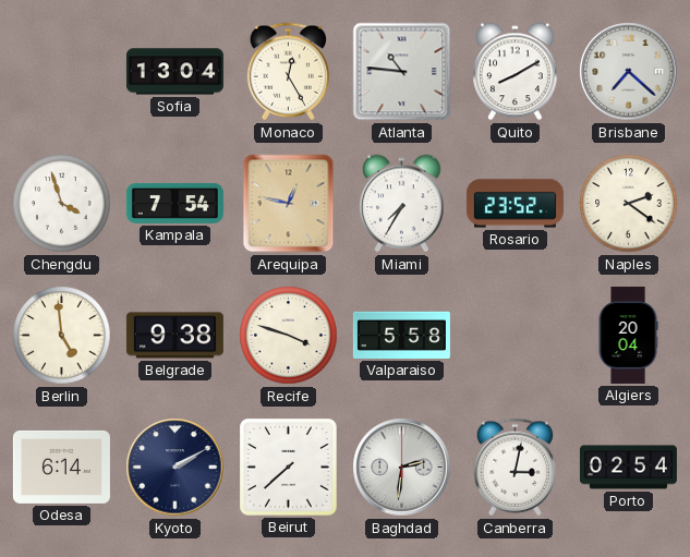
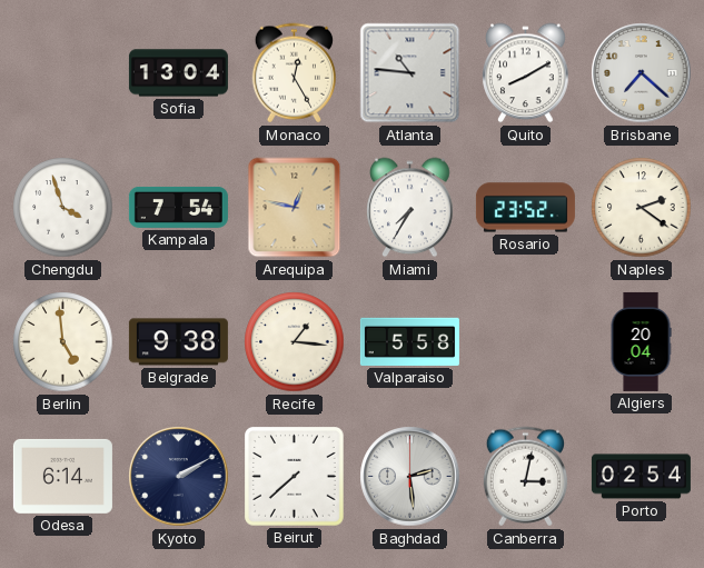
Recife: 3:48 -> 1:16 (295, 342)
Baghdad: 2:31 -> 2:29 (410, 477)
